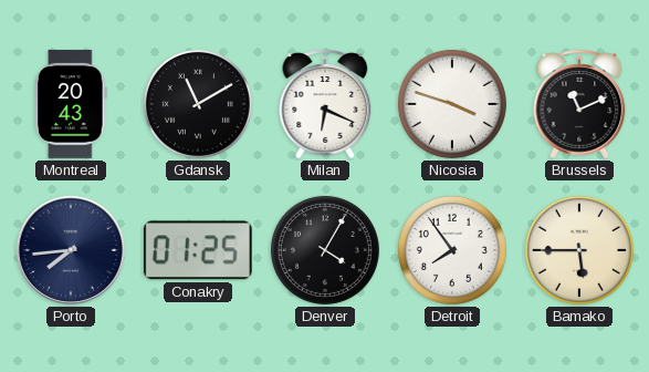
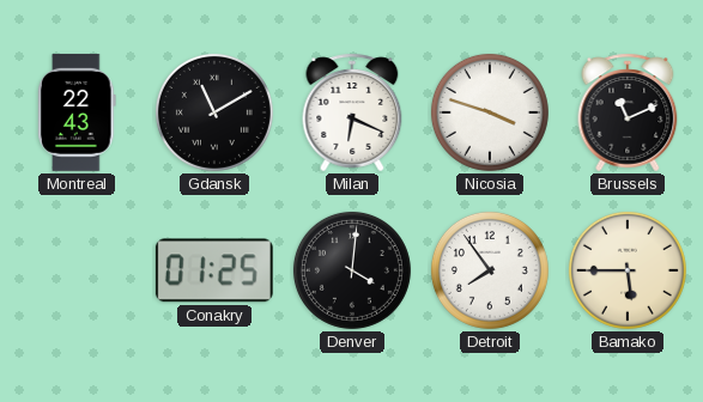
Montreal: 20:43 -> 22:43 (77, 112)
Porto: 7:44 -> none (71, 250)
Denver: 4:05 -> 4:01 (352, 270)
